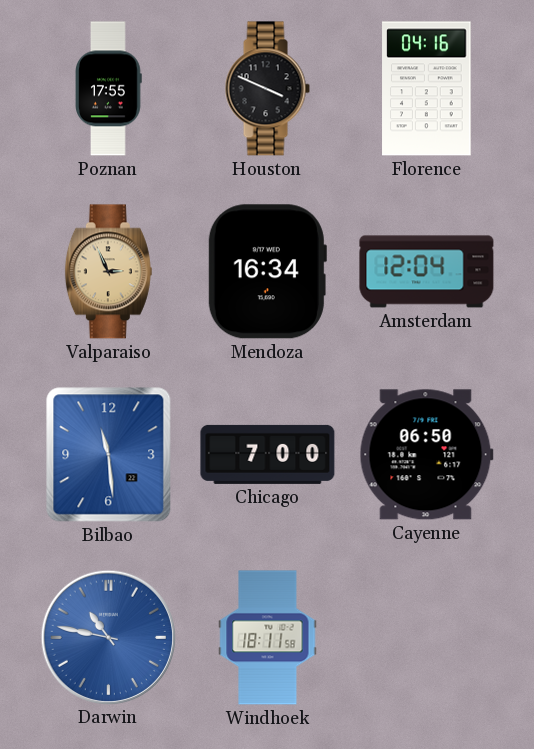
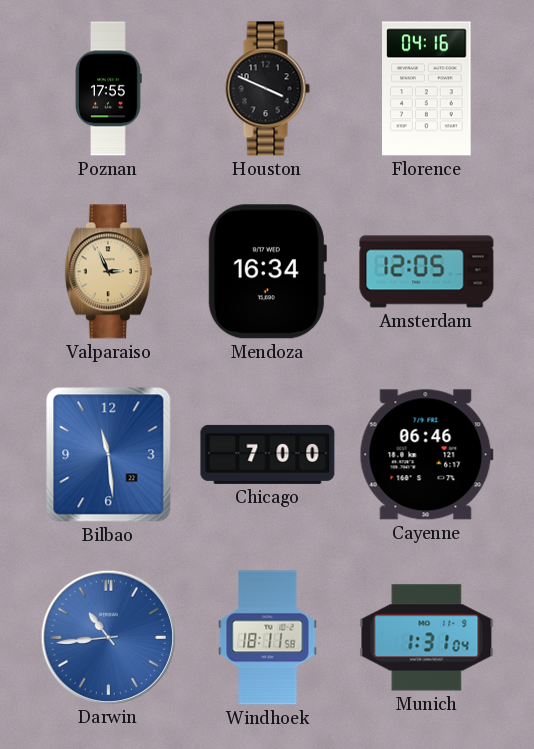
Amsterdam: 12:04 -> 12:05 (427, 272)
Cayenne: 06:50 -> 06:46 (426, 455)
Darwin: 10:47 -> 10:44 (108, 637)
Munich: none -> 1:31 (427, 638)
